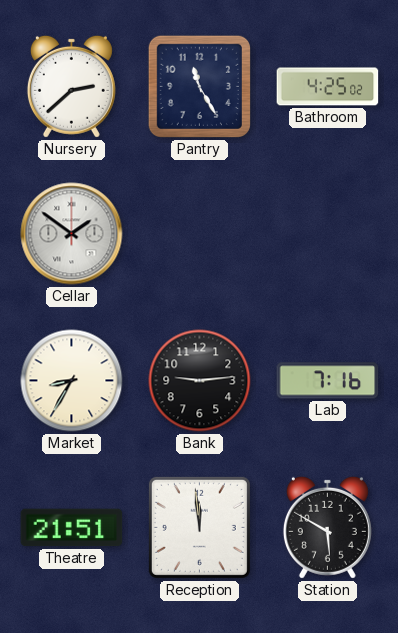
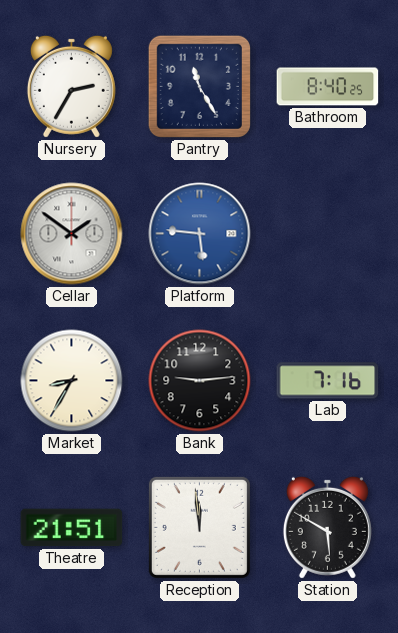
Nursery: 2:38 -> 2:35 (71, 86)
Bathroom: 4:25 -> 8:40 (328, 87)
Platform: none -> 5:46 (200, 234)
